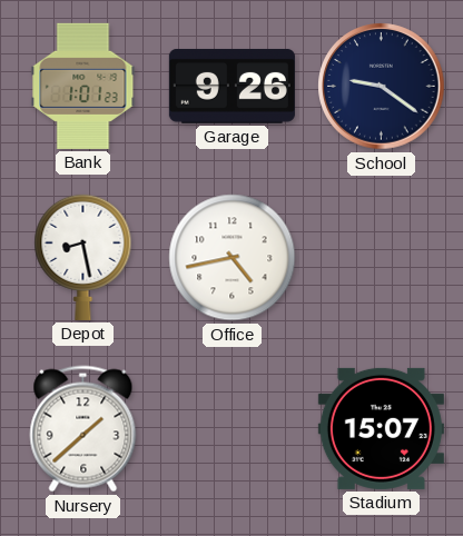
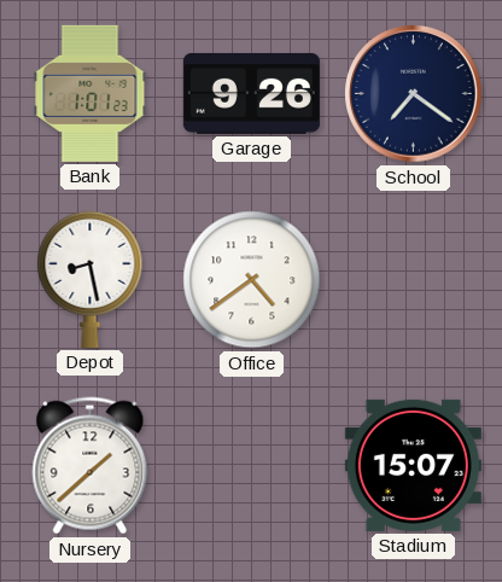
School: 9:21 -> 7:21 (414, 94)
Office: 4:43 -> 4:39 (252, 280)
